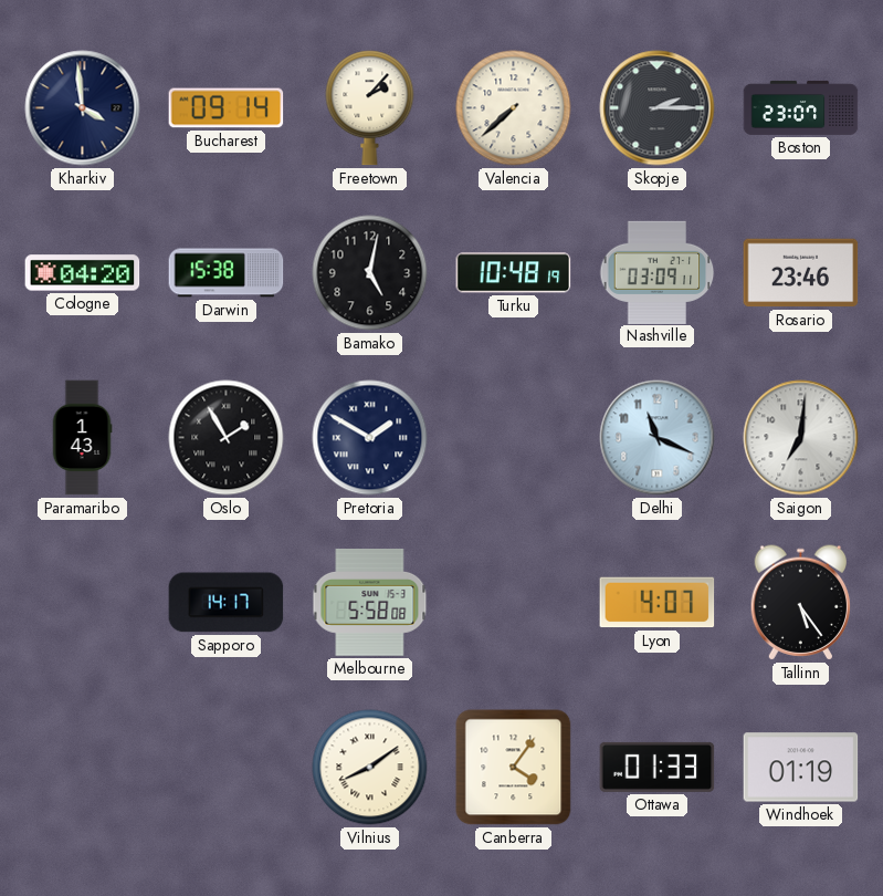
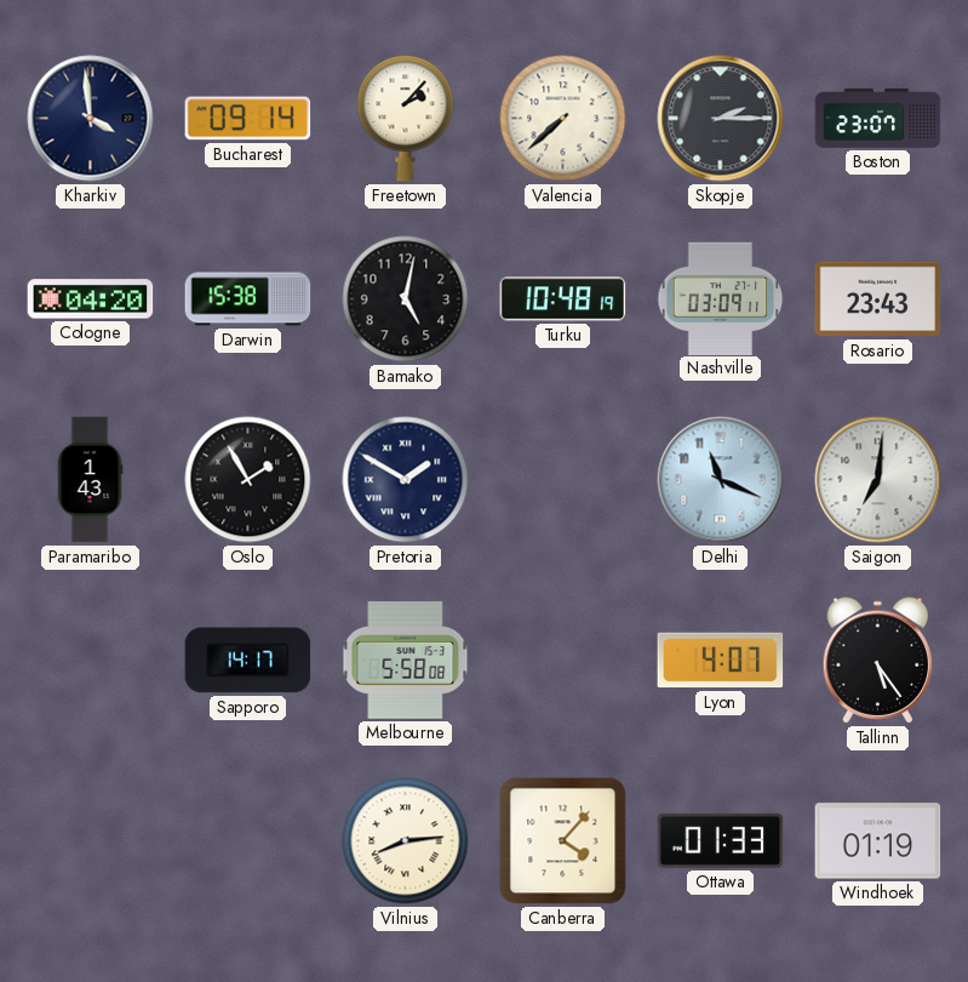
Rosario: 23:46 -> 23:43 (878, 299)
Vilnius: 8:09 -> 8:14 (406, 841)
Canberra: 4:06 -> 4:07 (563, 841)
